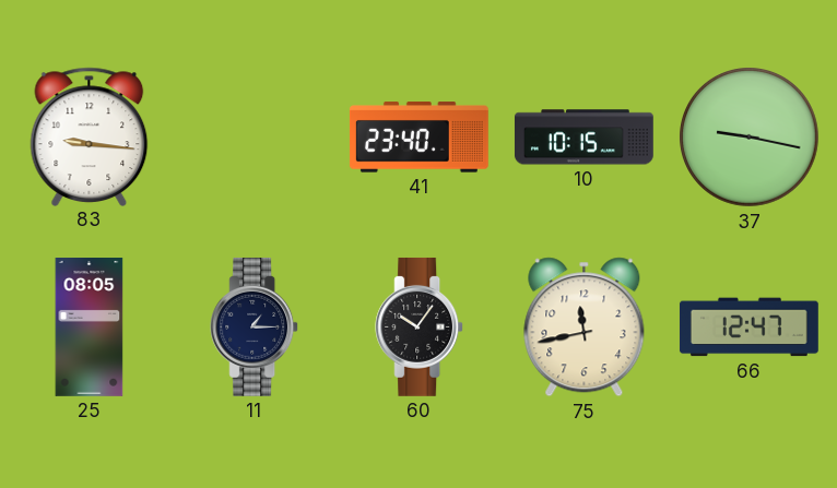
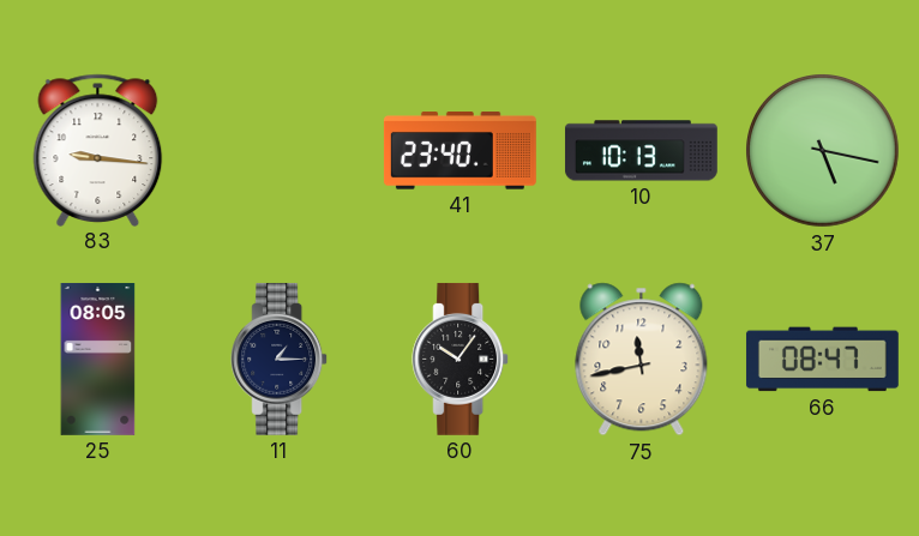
10: 10:15 -> 10:13 (641, 151)
37: 9:17 -> 5:17 (823, 151)
66: 12:47 -> 08:47 (822, 360)
